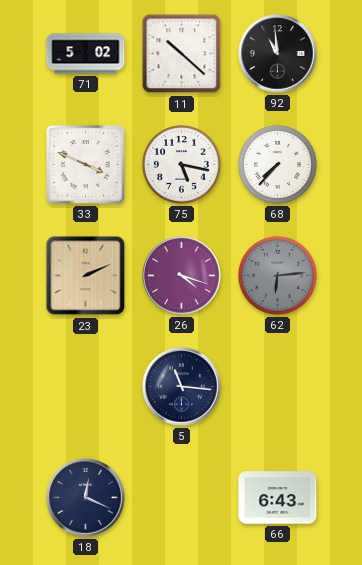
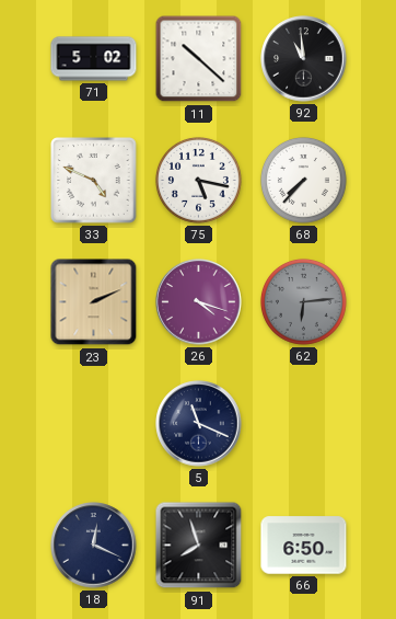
33: 3:49 -> 4:49 (94, 181)
5: 11:16 -> 11:19 (199, 424)
91: none -> 7:57 (199, 546)
66: 6:43 -> 6:50 (304, 546)
